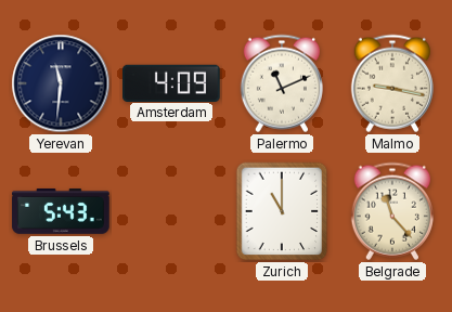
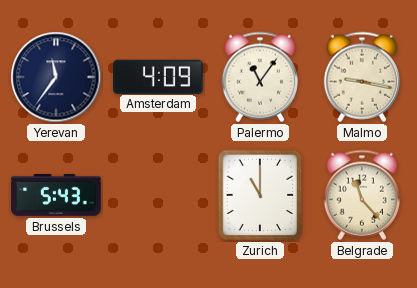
Yerevan: 11:31 -> 11:36 (56, 77)
Palermo: 11:11 -> 11:06 (260, 77)
